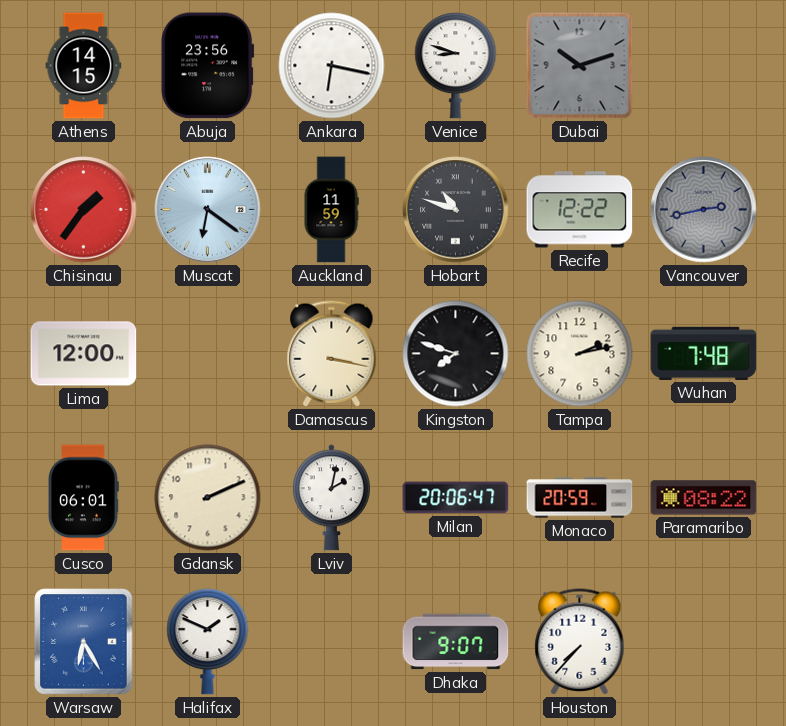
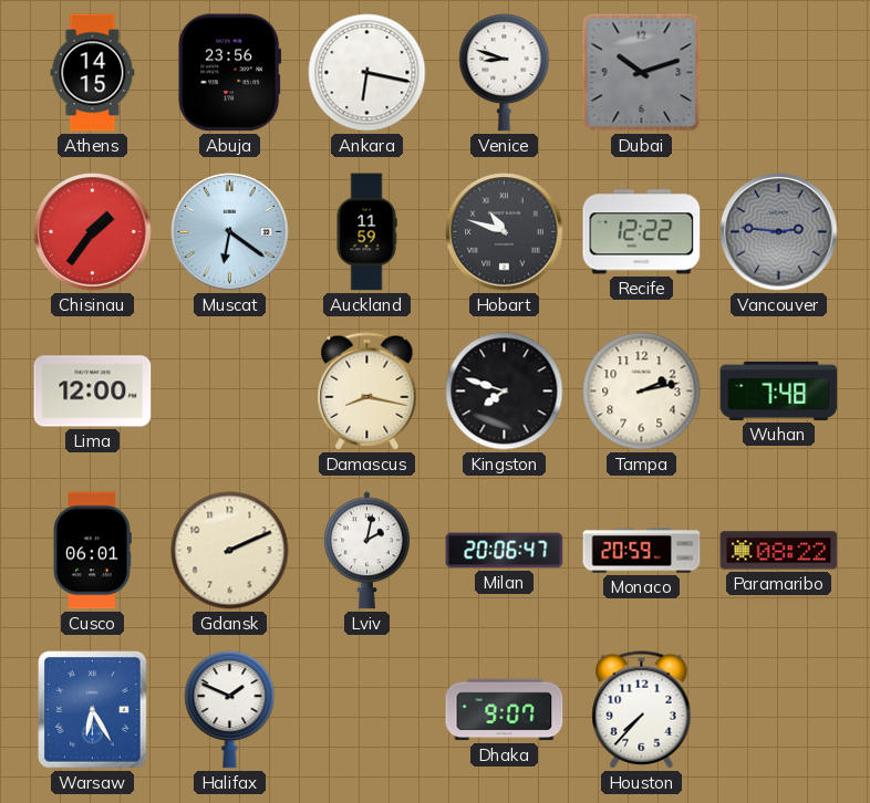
Vancouver: 2:43 -> 2:46 (779, 232)
Damascus: 3:17 -> 8:17 (367, 392)
